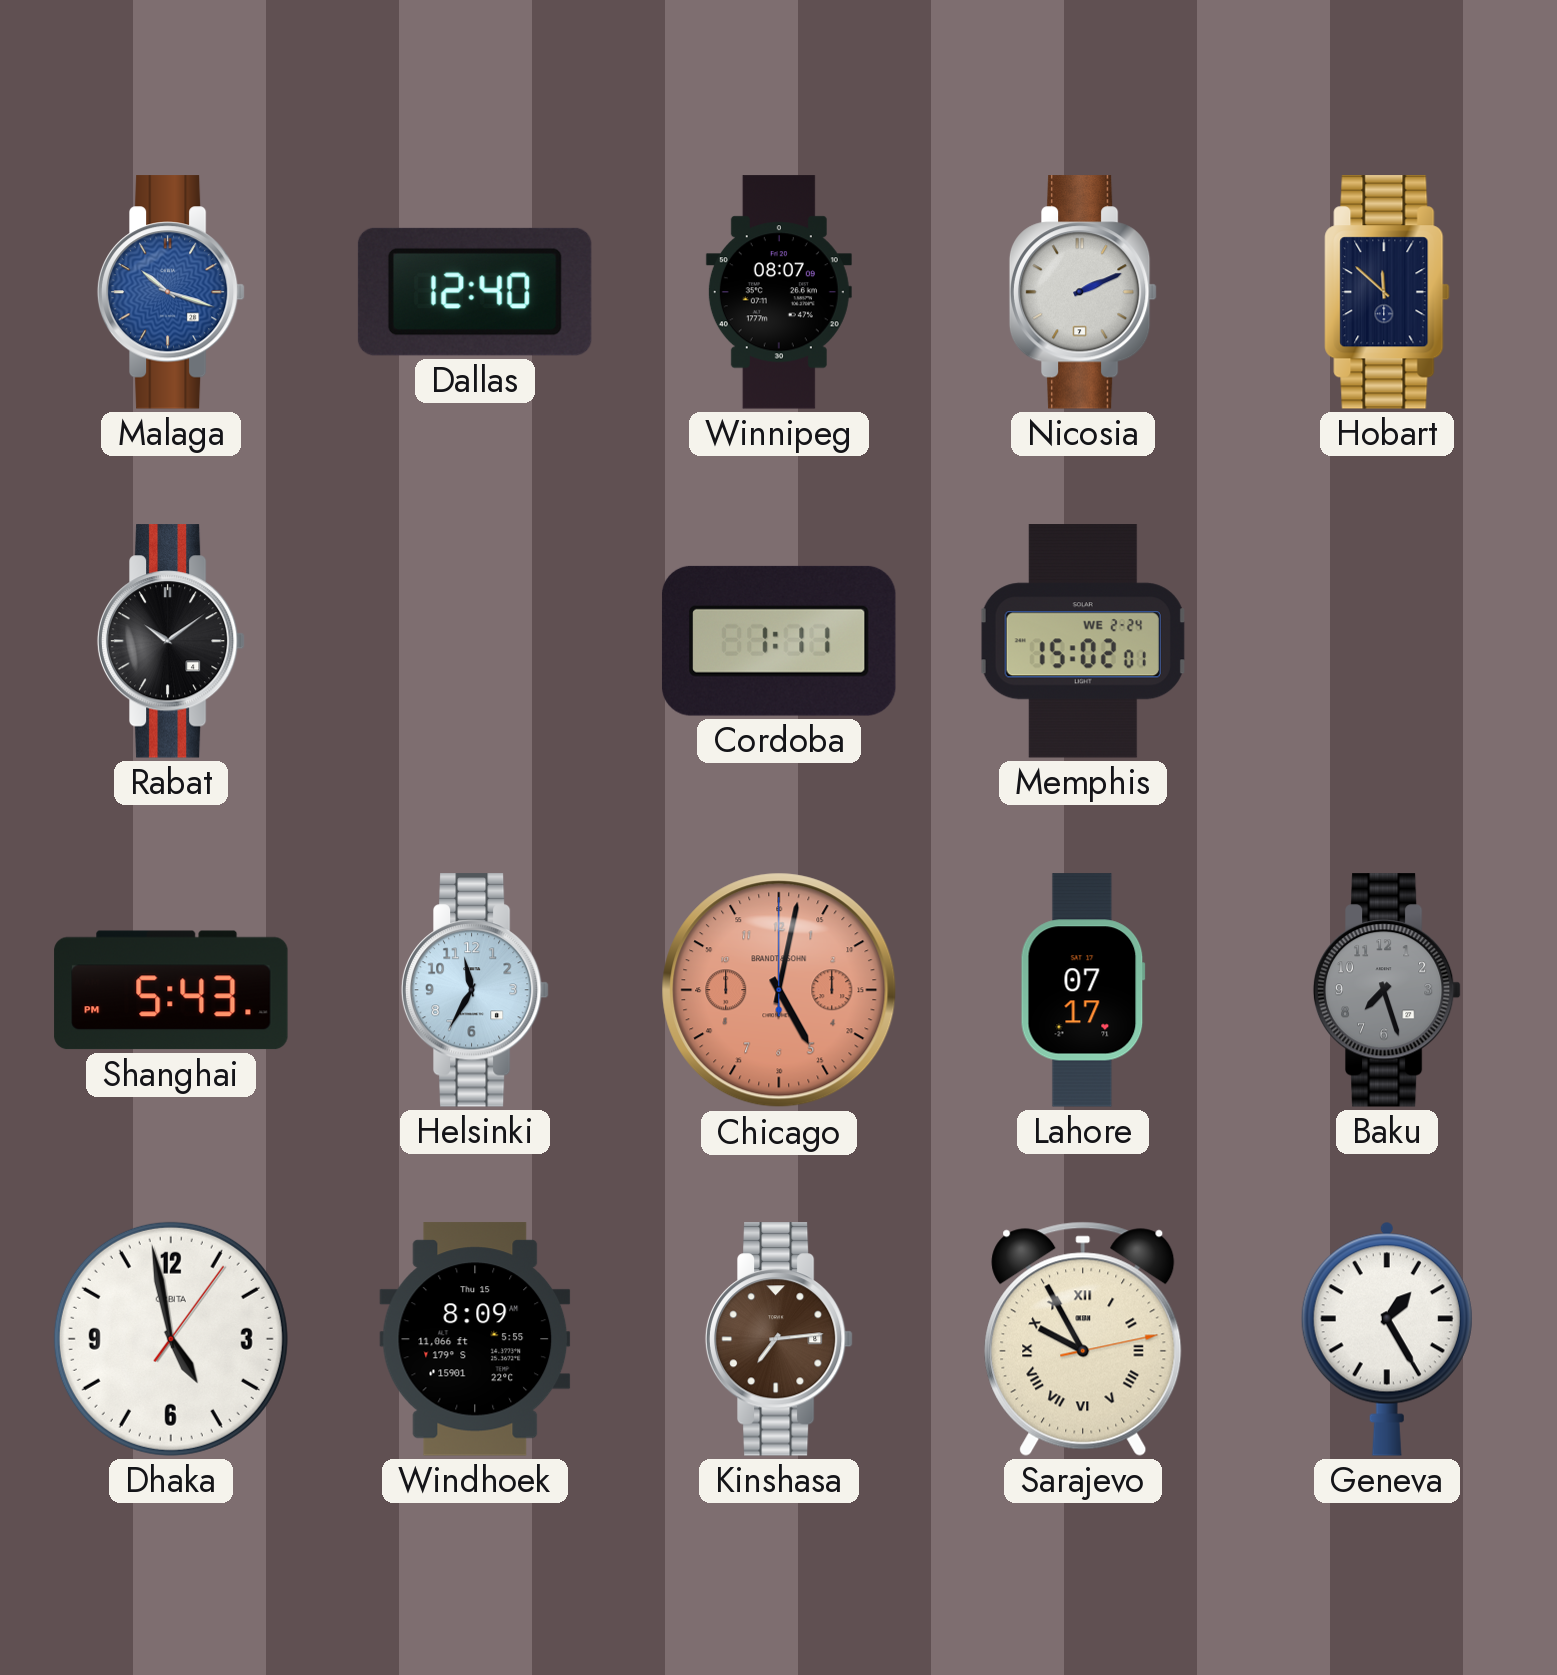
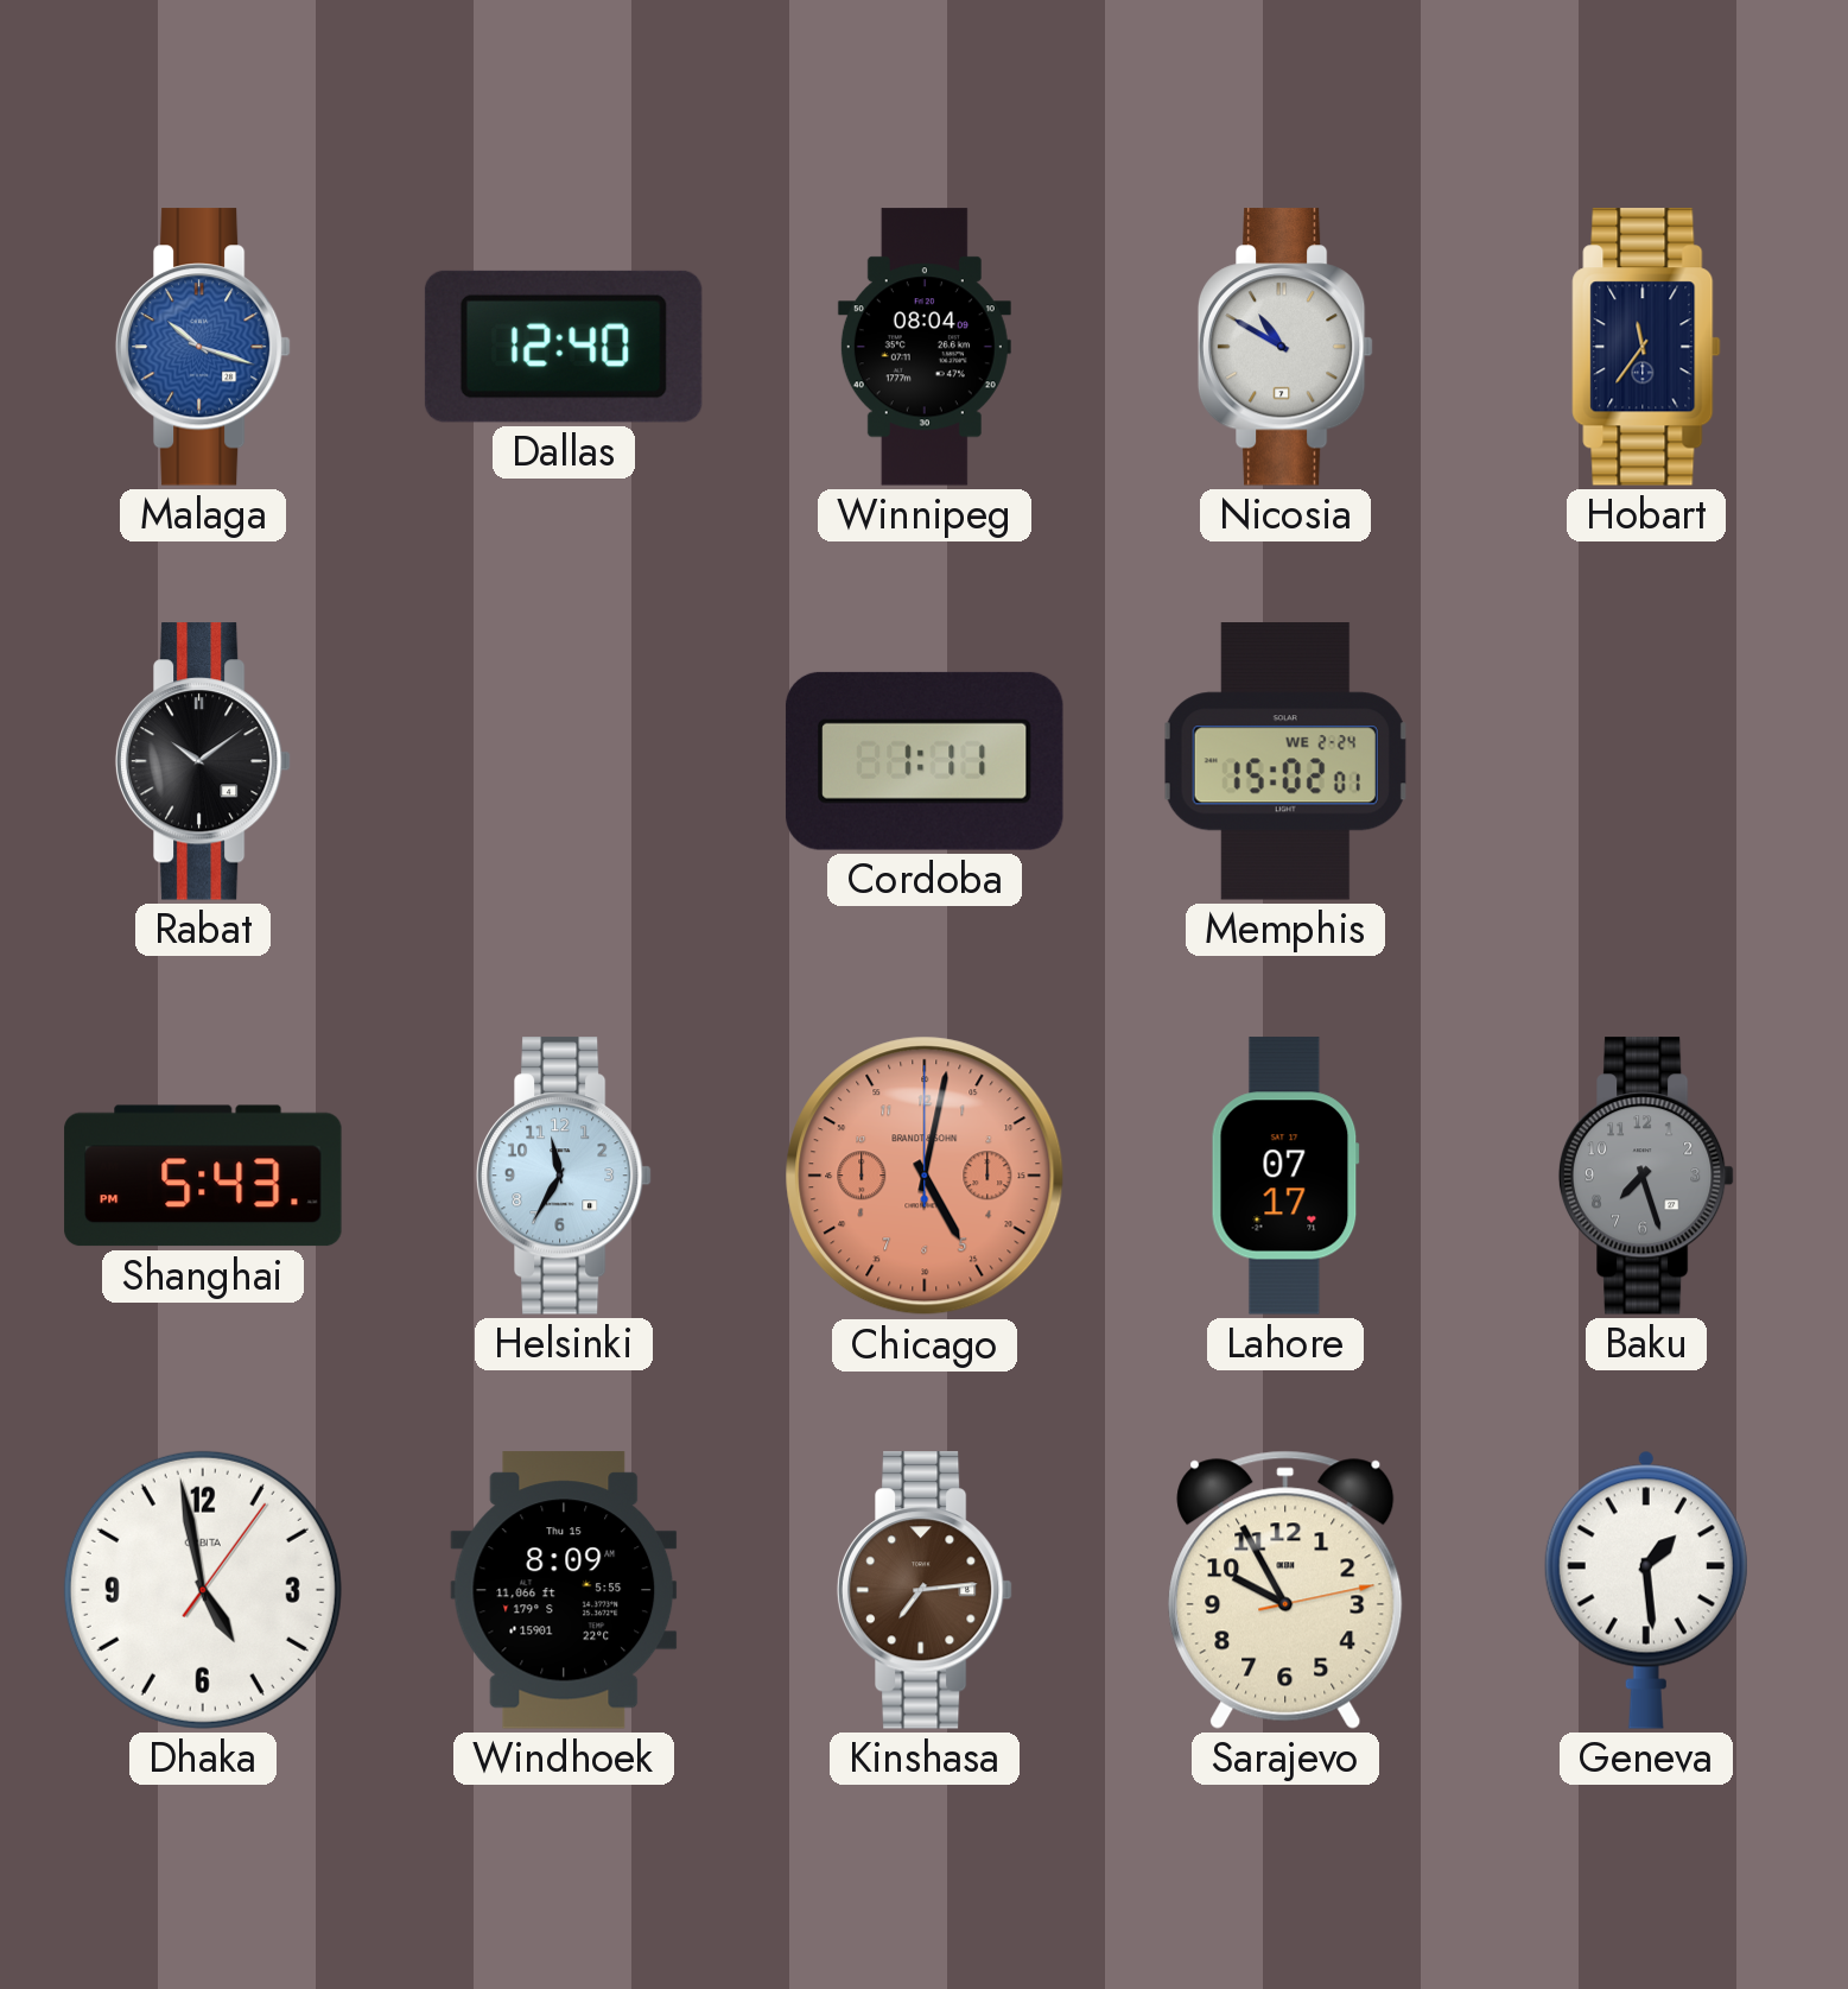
Winnipeg: 08:07 -> 08:04 (925, 347)
Nicosia: 2:11 -> 10:50 (1285, 347)
Hobart: 11:52 -> 11:36 (1646, 347)
Sarajevo numerals: Roman -> Arabic (1285, 1590)
Geneva: 1:25 -> 1:29 (1646, 1590)
